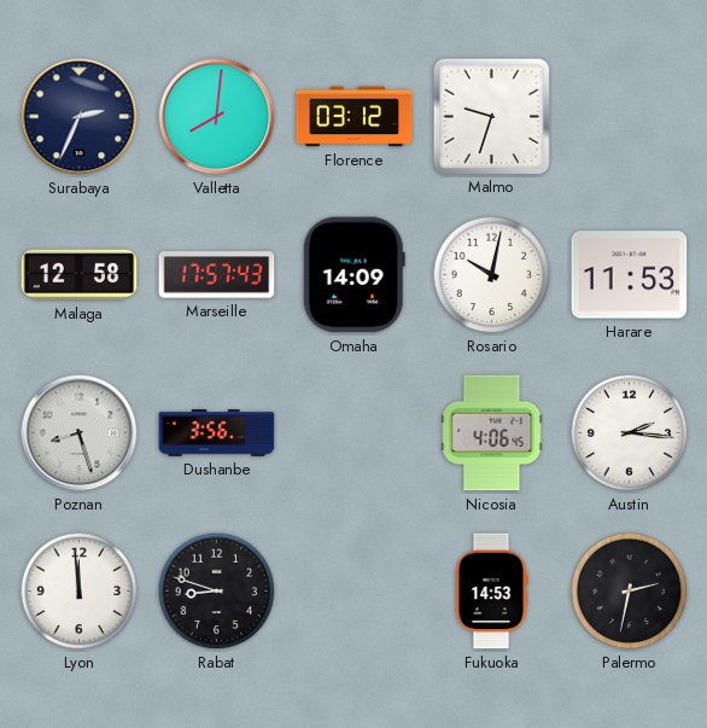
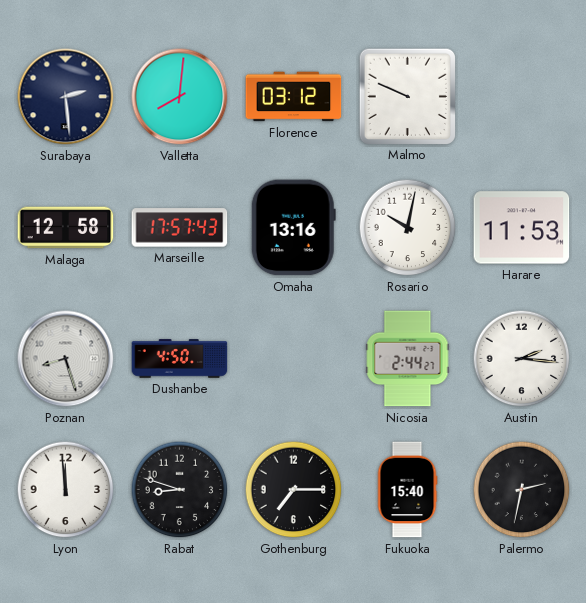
Surabaya: 2:34 -> 2:29 (66, 97)
Malmo: 9:33 -> 9:49 (407, 96)
Omaha: 14:09 -> 13:16 (293, 228)
Dushanbe: 3:56 -> 4:50 (180, 359)
Nicosia: 4:06 -> 2:44 (408, 359)
Gothenburg: none -> 7:15 (294, 490)
Fukuoka: 14:53 -> 15:40 (407, 490)
